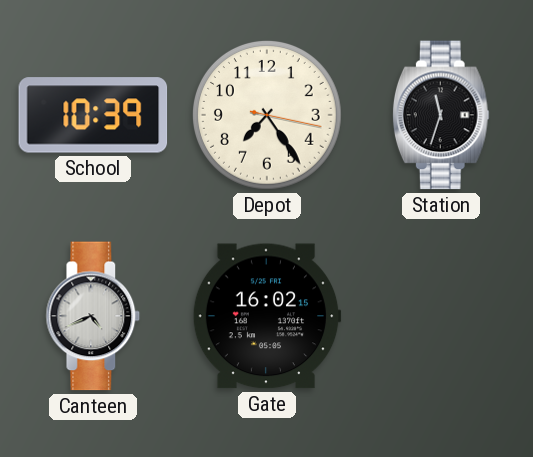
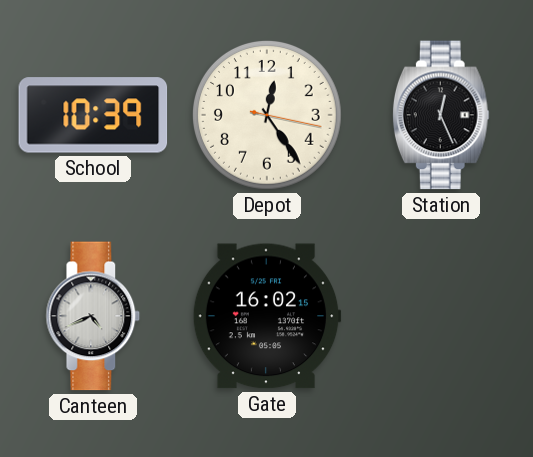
Depot: 7:24 -> 12:24 (267, 115)
Station: 11:33 -> 12:26 (441, 115)
